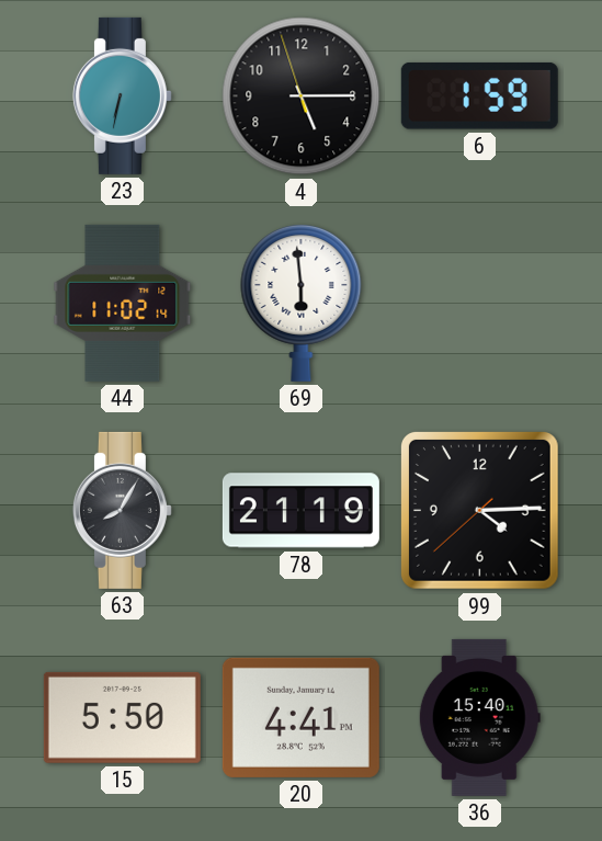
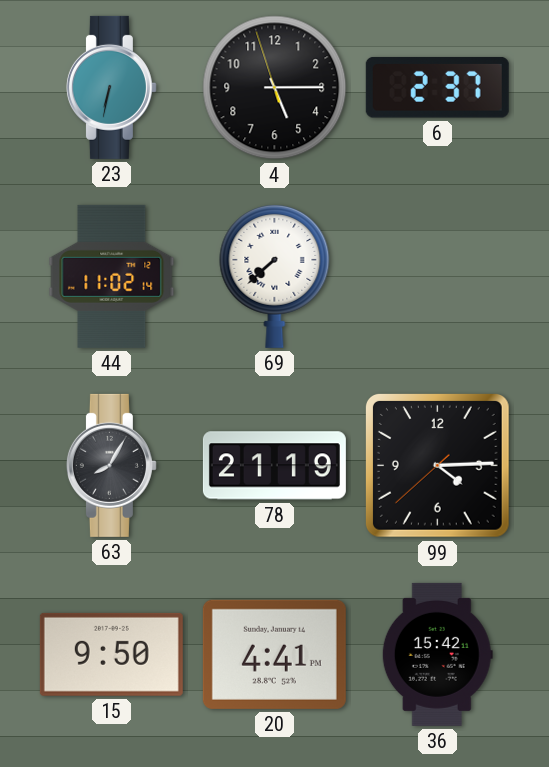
6: 1:59 -> 2:37 (437, 88)
69: 5:59 -> 7:38 (275, 276)
15: 5:50 -> 9:50 (111, 654)
36: 15:40 -> 15:42 (437, 654)
